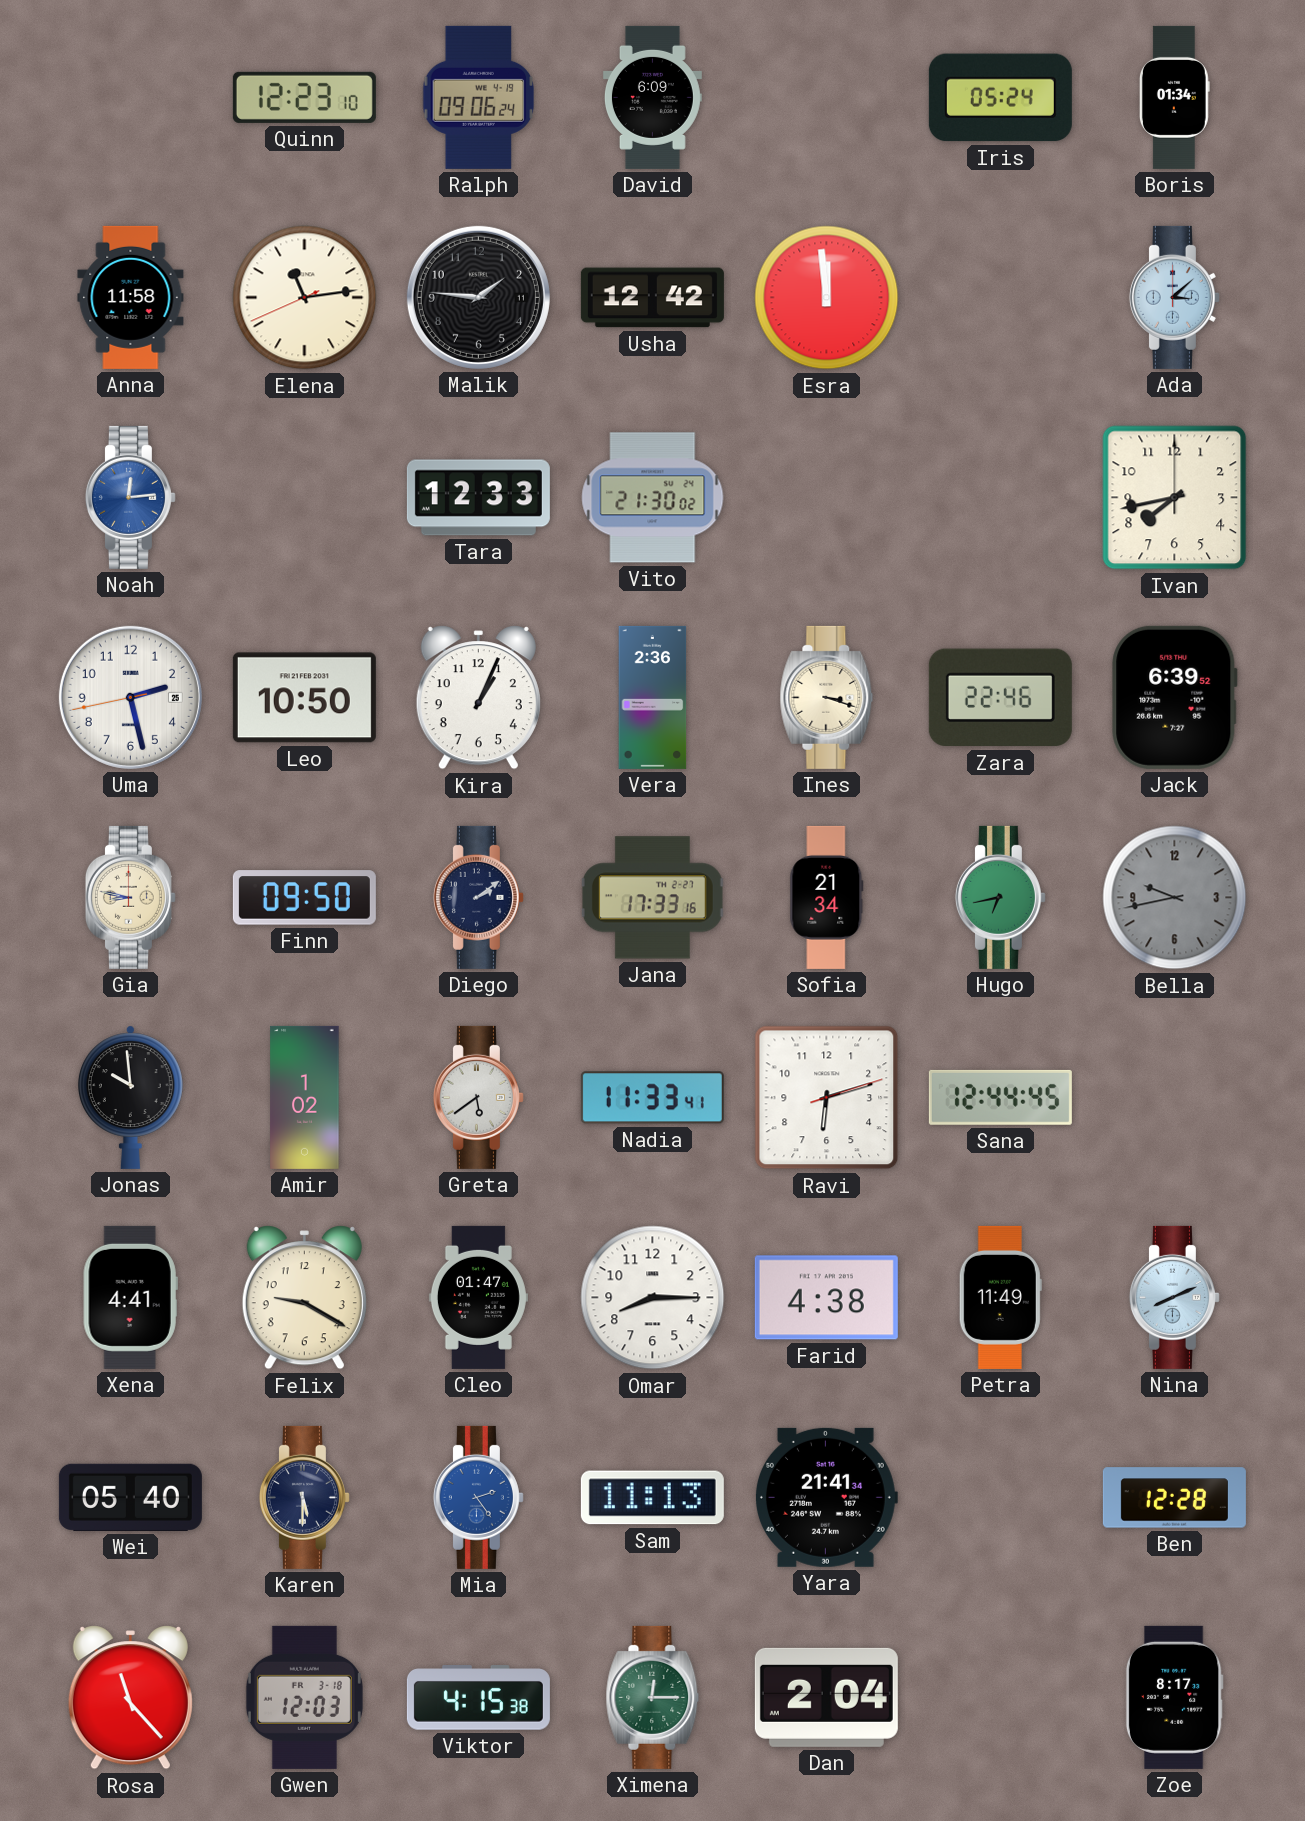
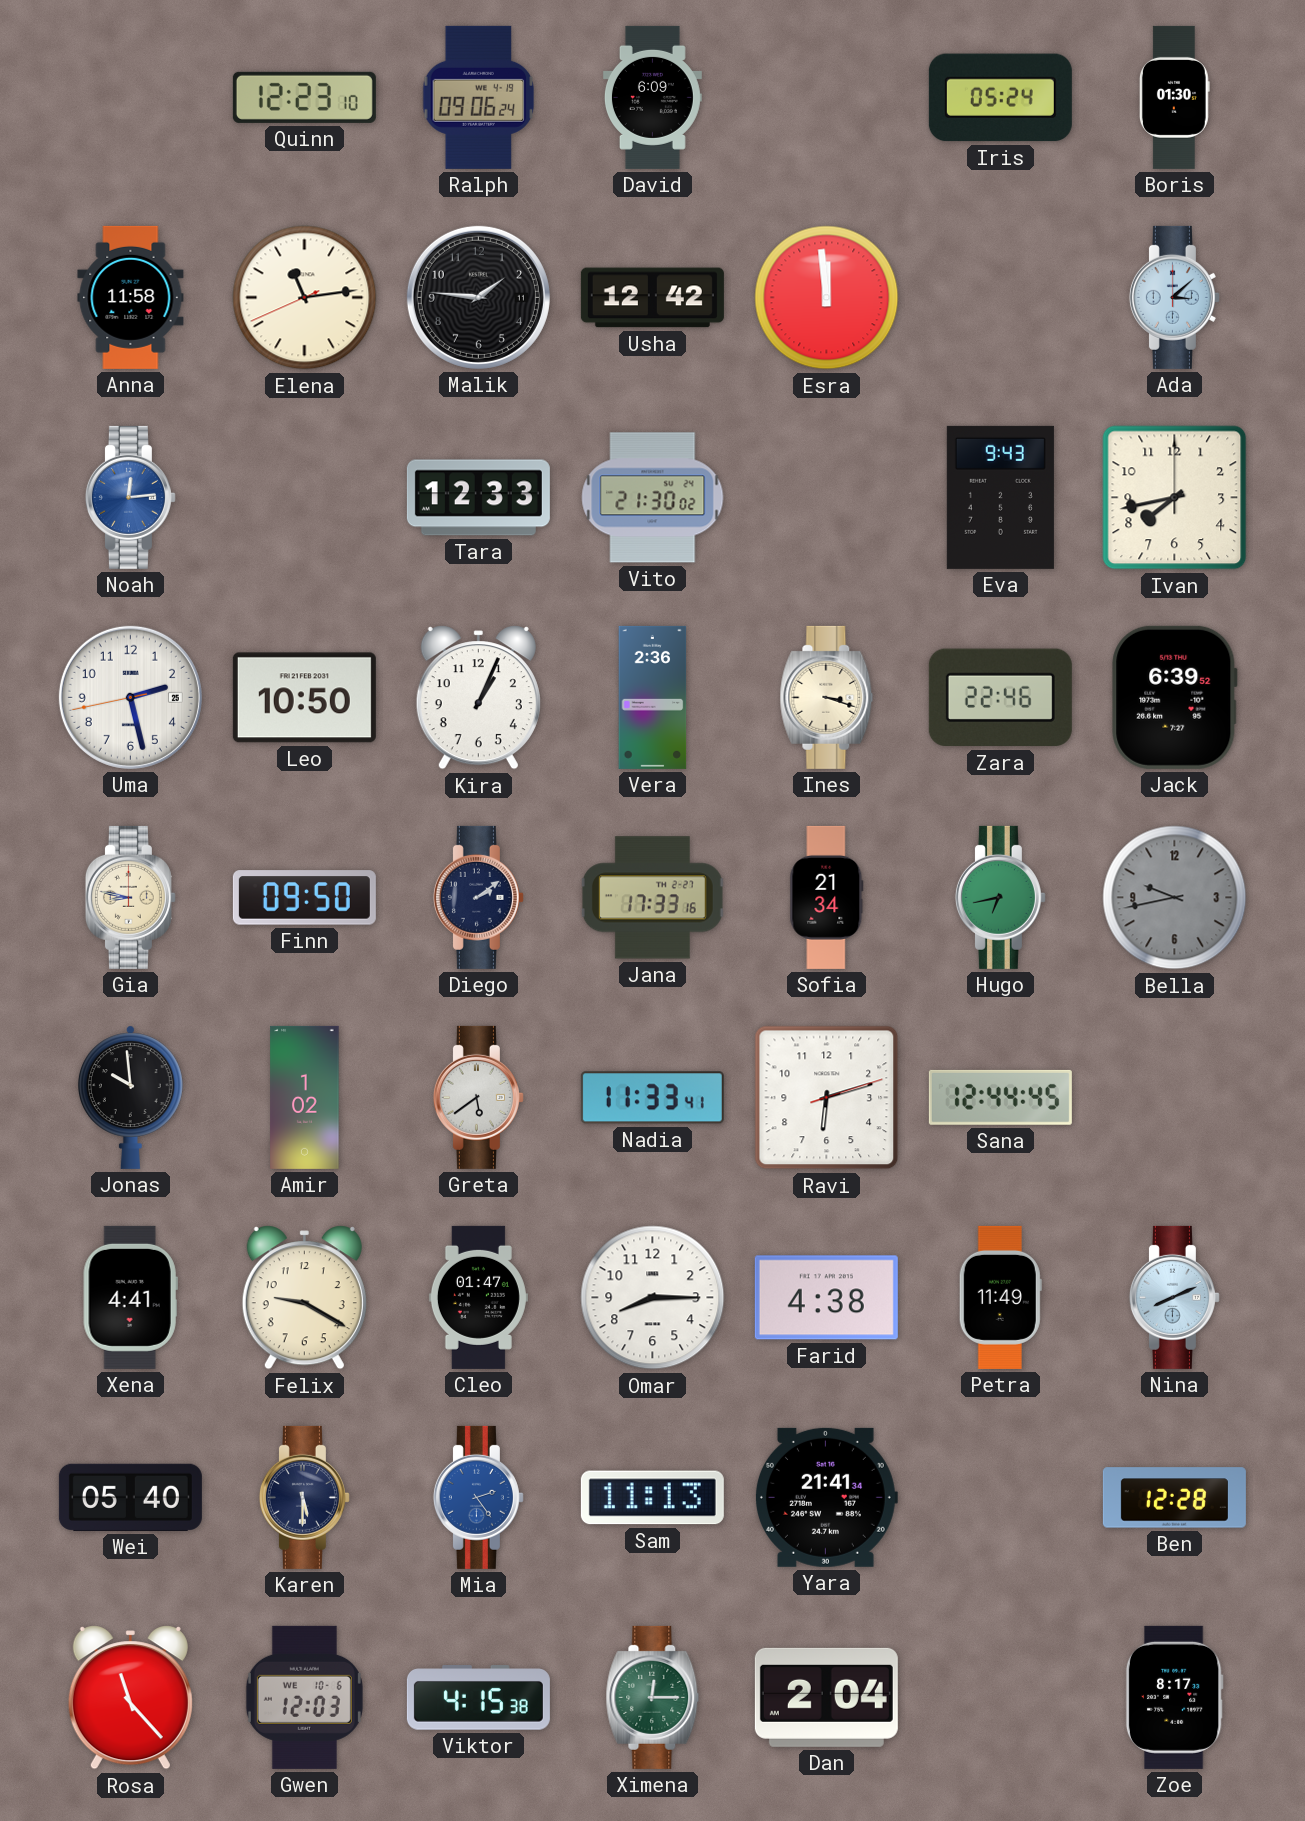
Boris: 01:34 -> 01:30 (1174, 97)
Eva: none -> 9:43 (1000, 497)
Gwen date: FR 3-18 -> WE 10-6 (304, 1697)
